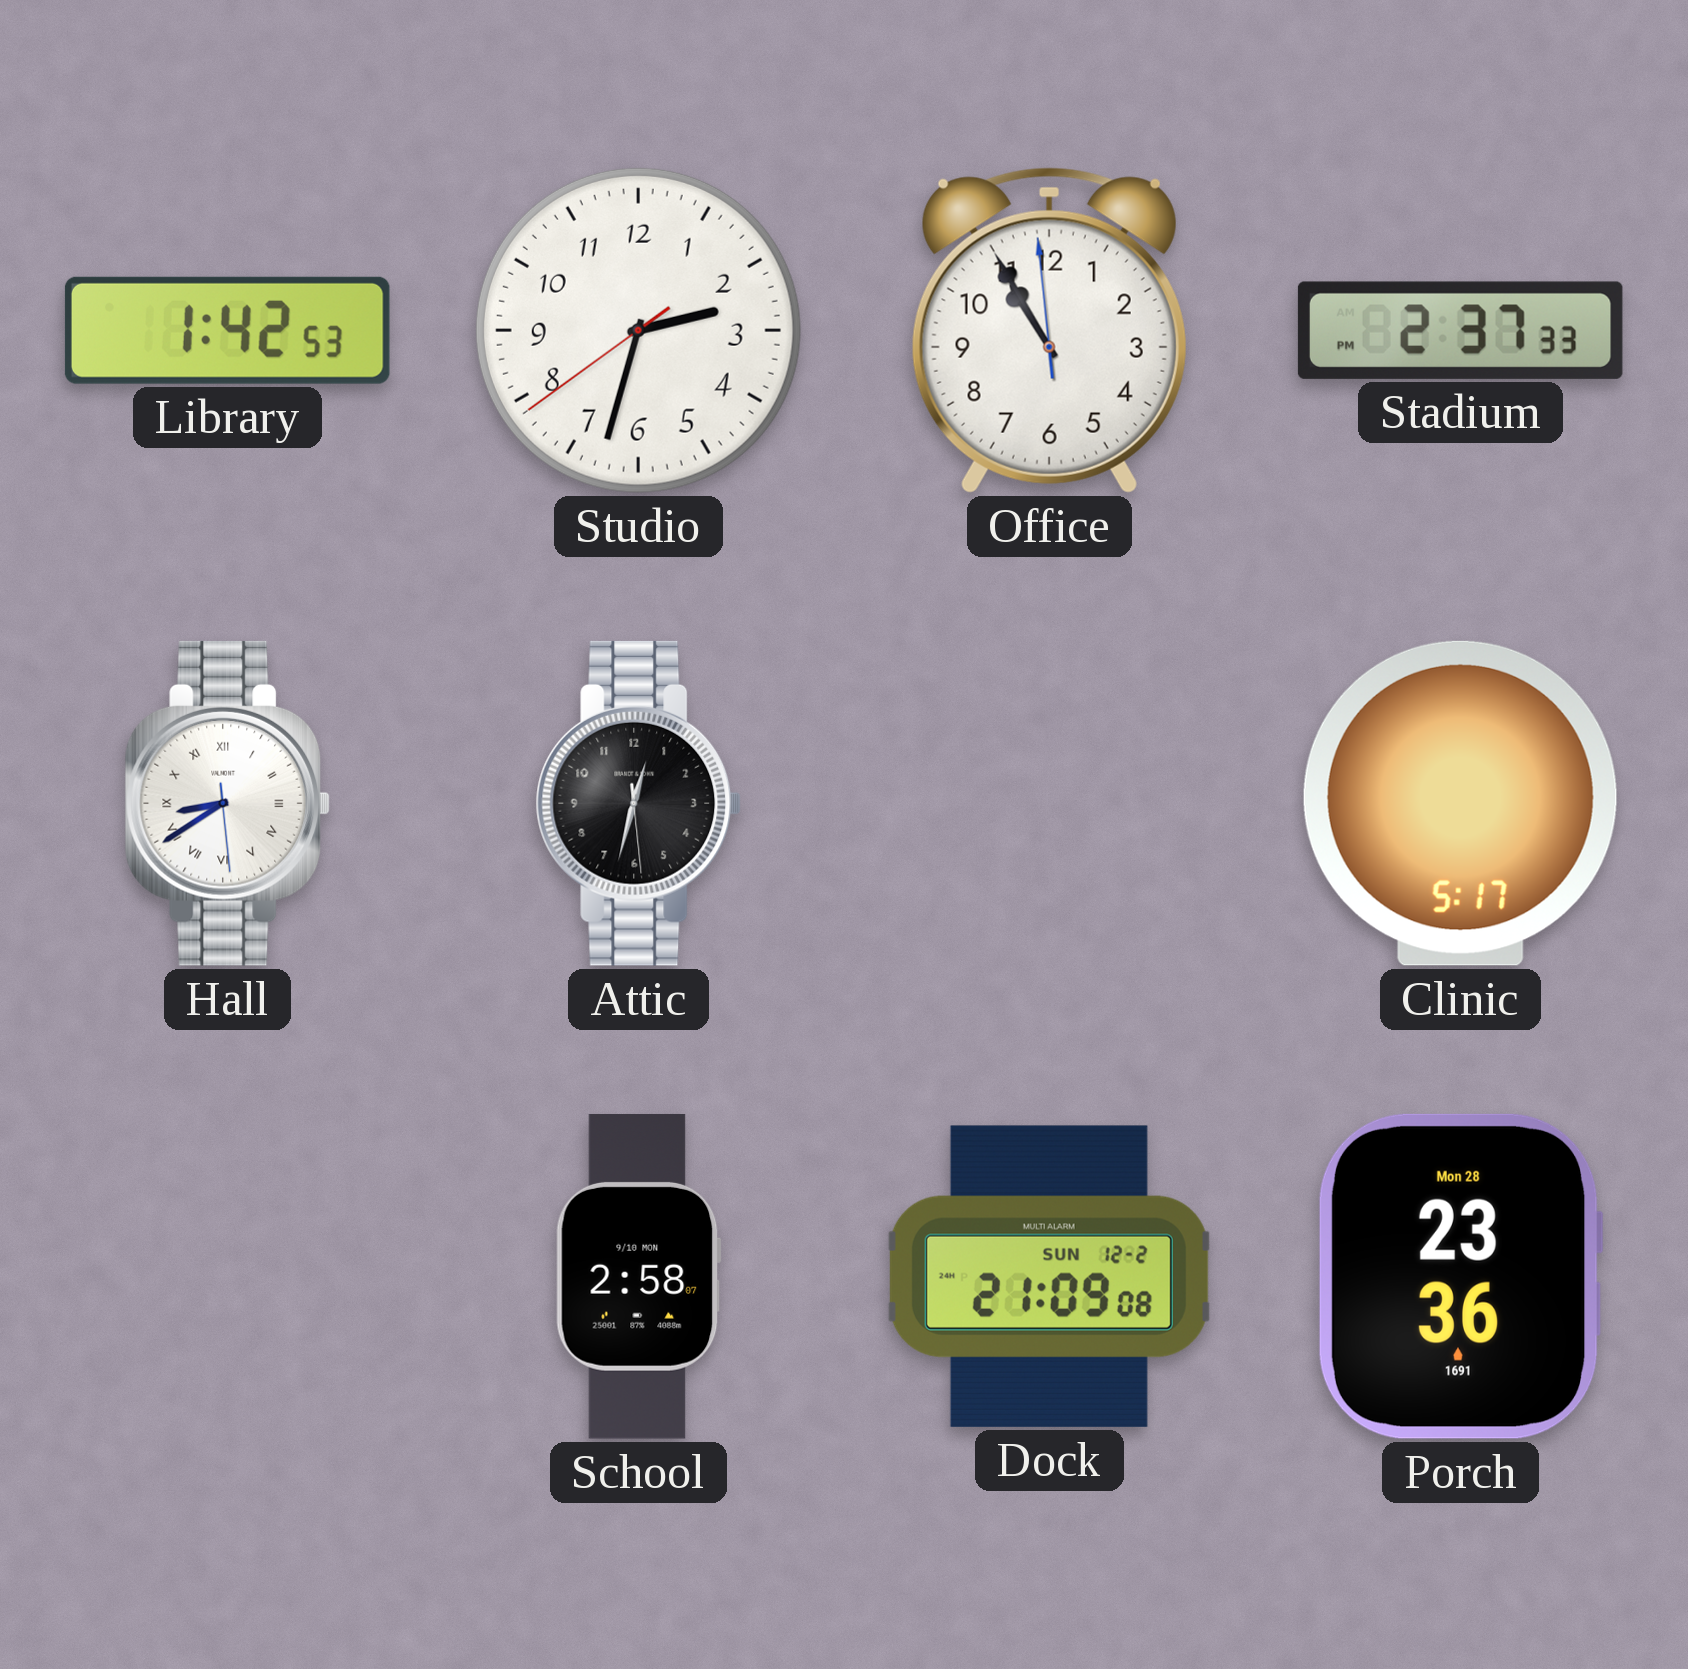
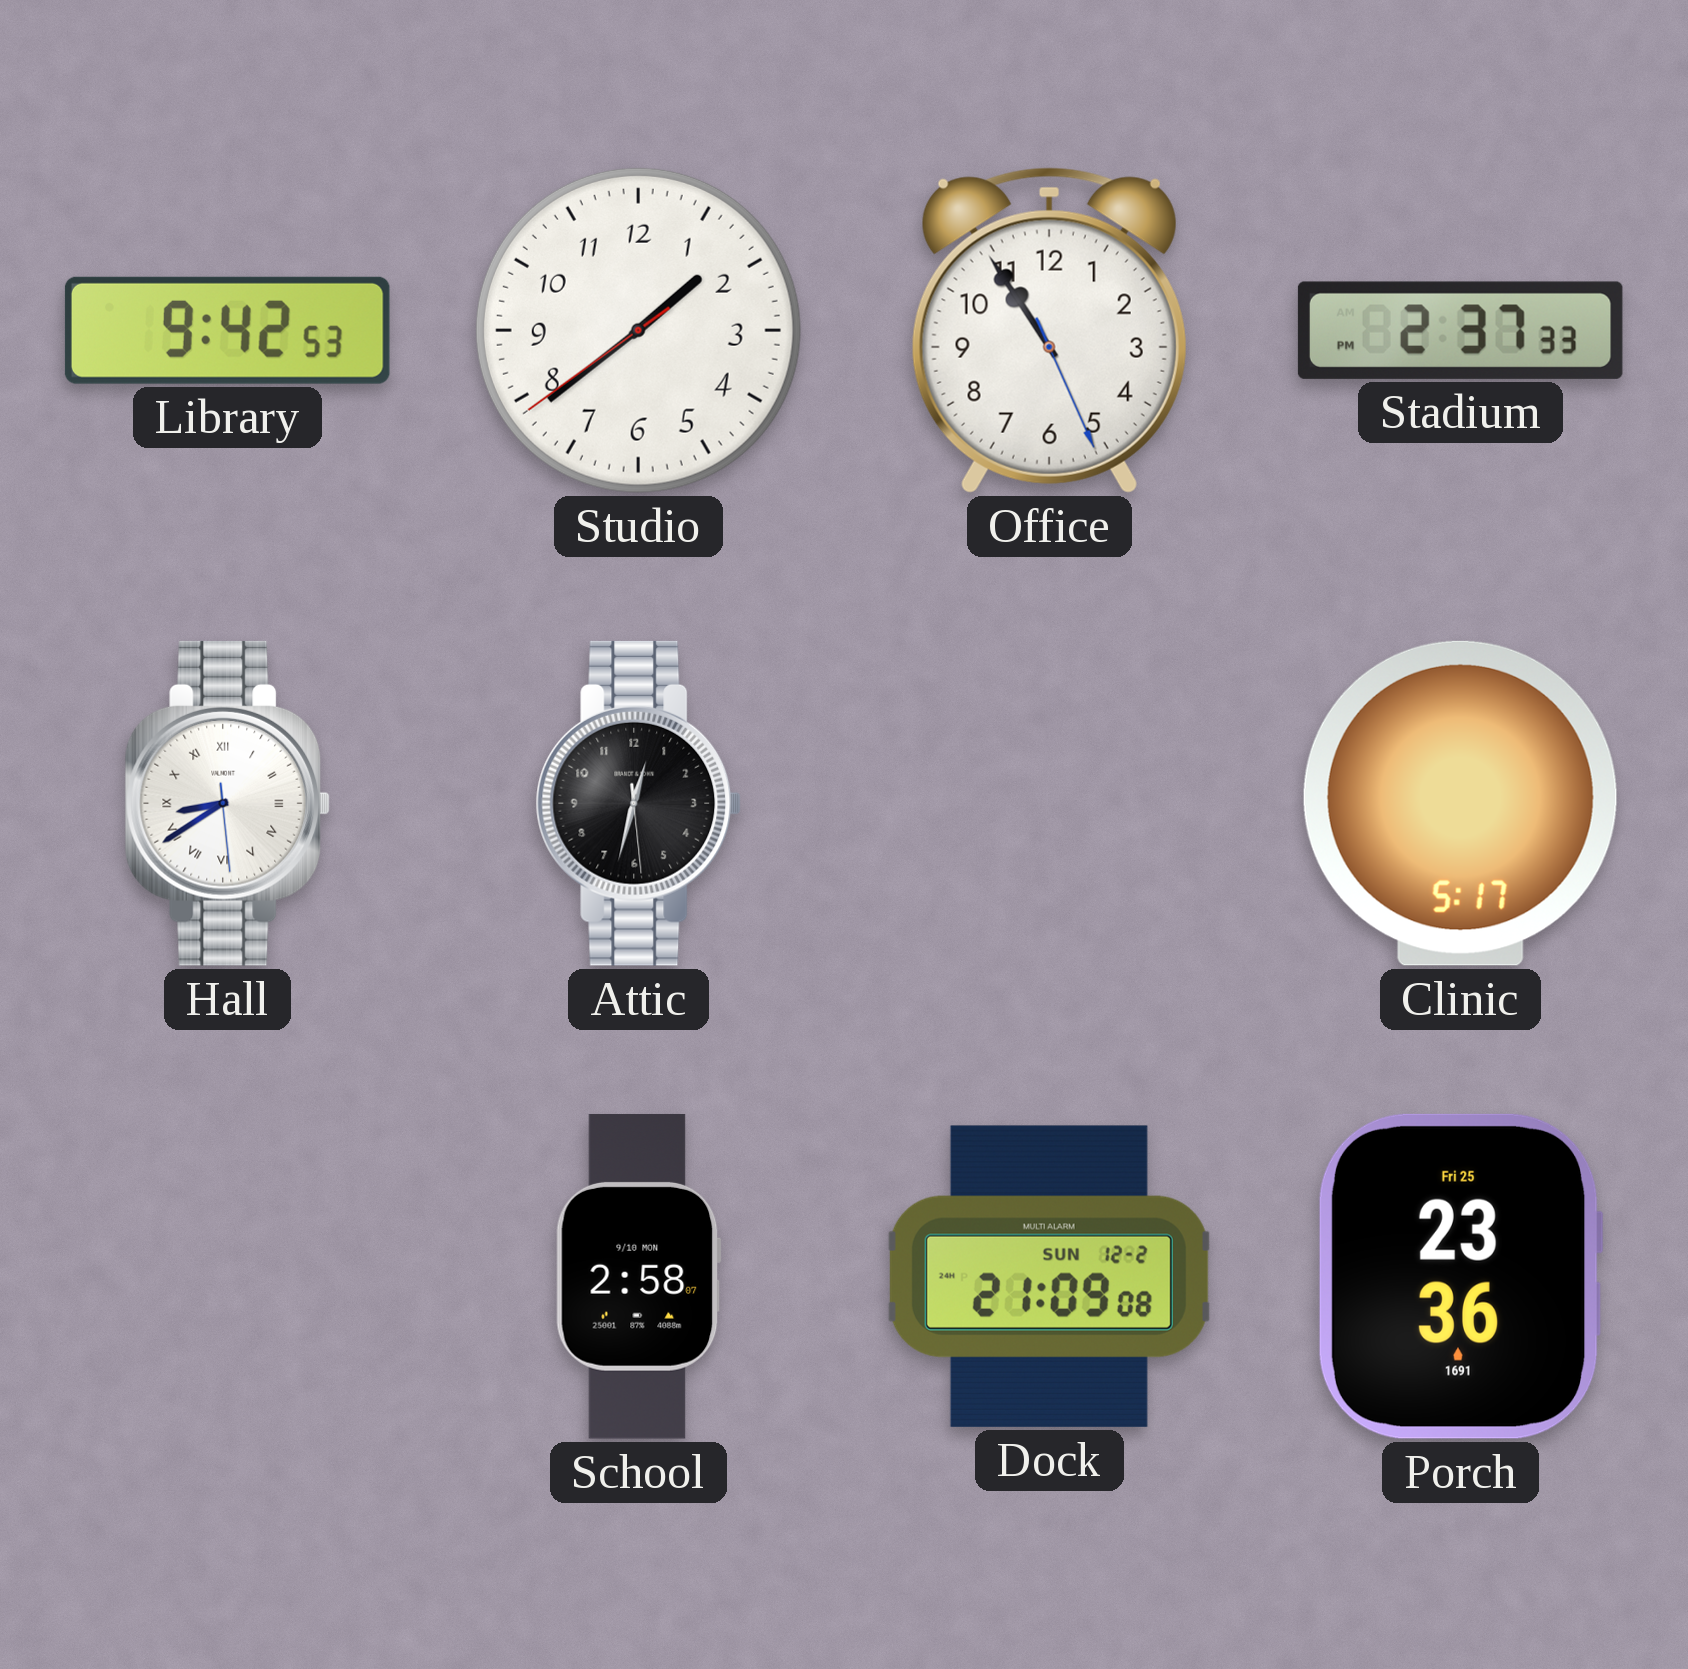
Library: 1:42 -> 9:42 (227, 330)
Studio: 2:32 -> 1:38 (638, 330)
Office: 10:54:59 -> 10:54:26 (1049, 330)
Porch date: Mon 28 -> Fri 25 (1460, 1276)
